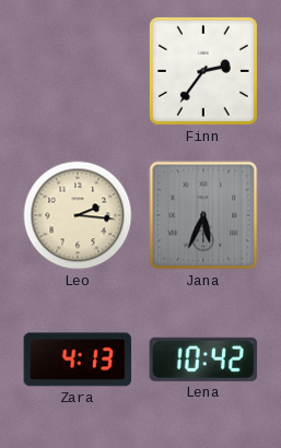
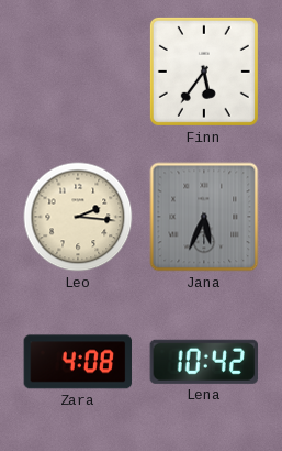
Finn: 2:36 -> 5:36 (204, 71)
Zara: 4:13 -> 4:08 (78, 362)
